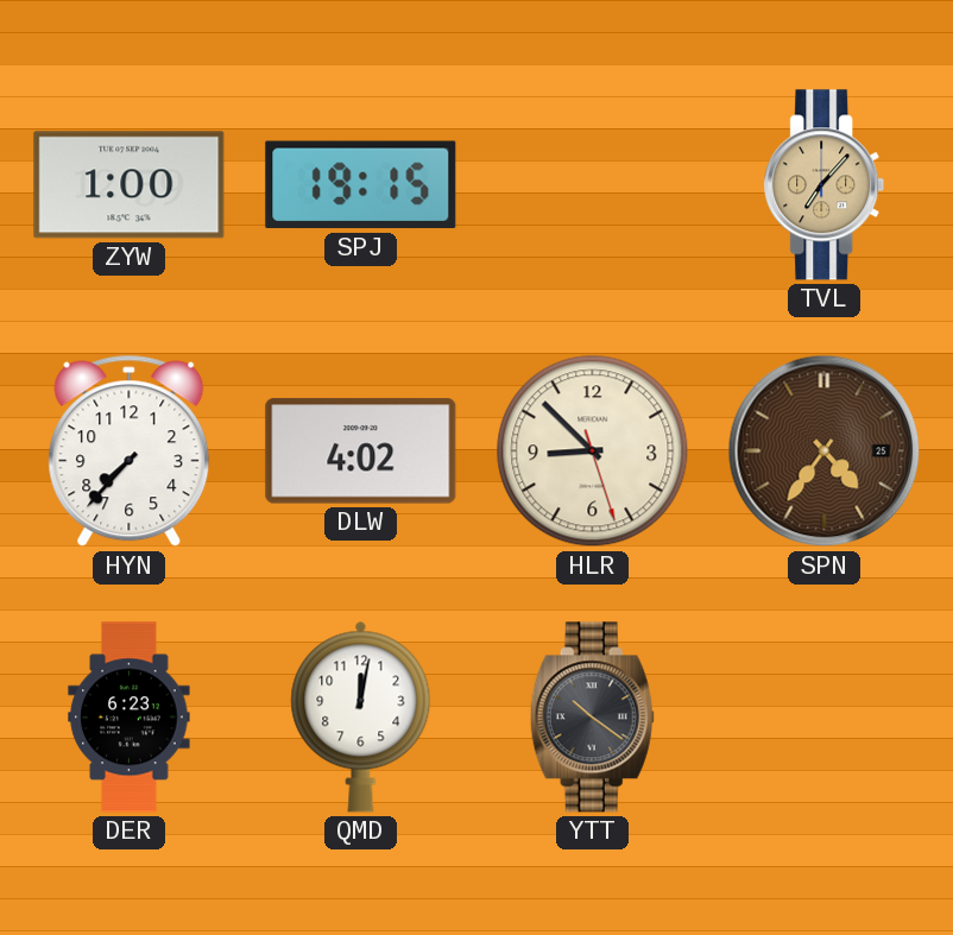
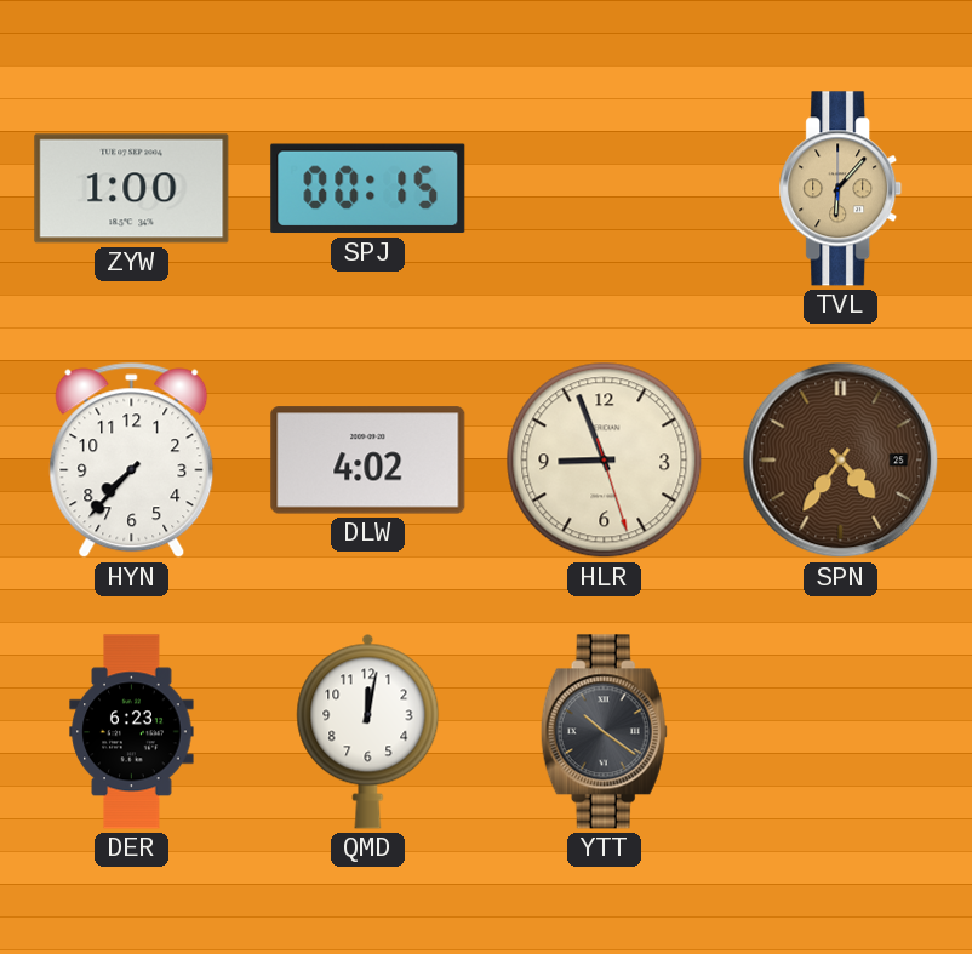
SPJ: 19:15 -> 00:15 (368, 189)
TVL: 7:07 -> 6:07 (841, 189)
HLR: 8:52 -> 8:56 (605, 461)
